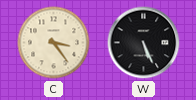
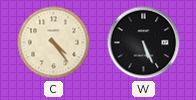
C: 3:24 -> 4:24 (54, 43)
